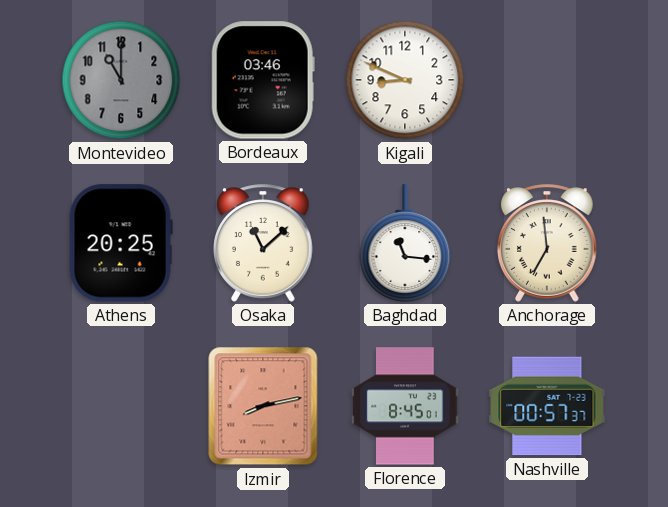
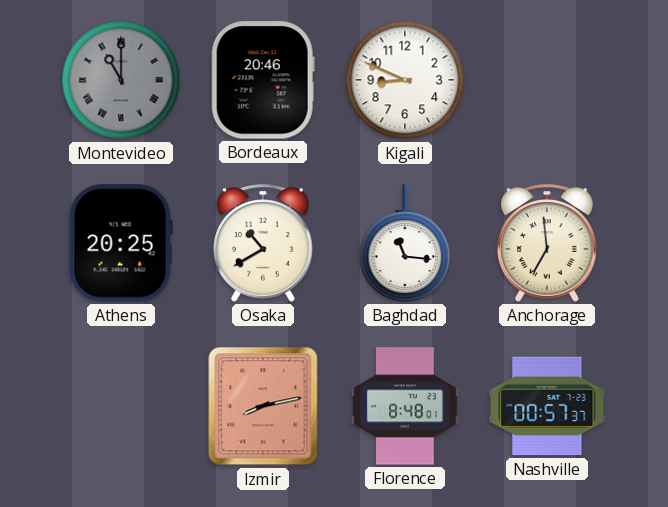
Montevideo numerals: Arabic -> Roman (121, 80)
Bordeaux: 03:46 -> 20:46 (263, 80)
Osaka: 11:08 -> 10:40 (263, 243)
Florence: 8:45 -> 8:48 (405, 406)
